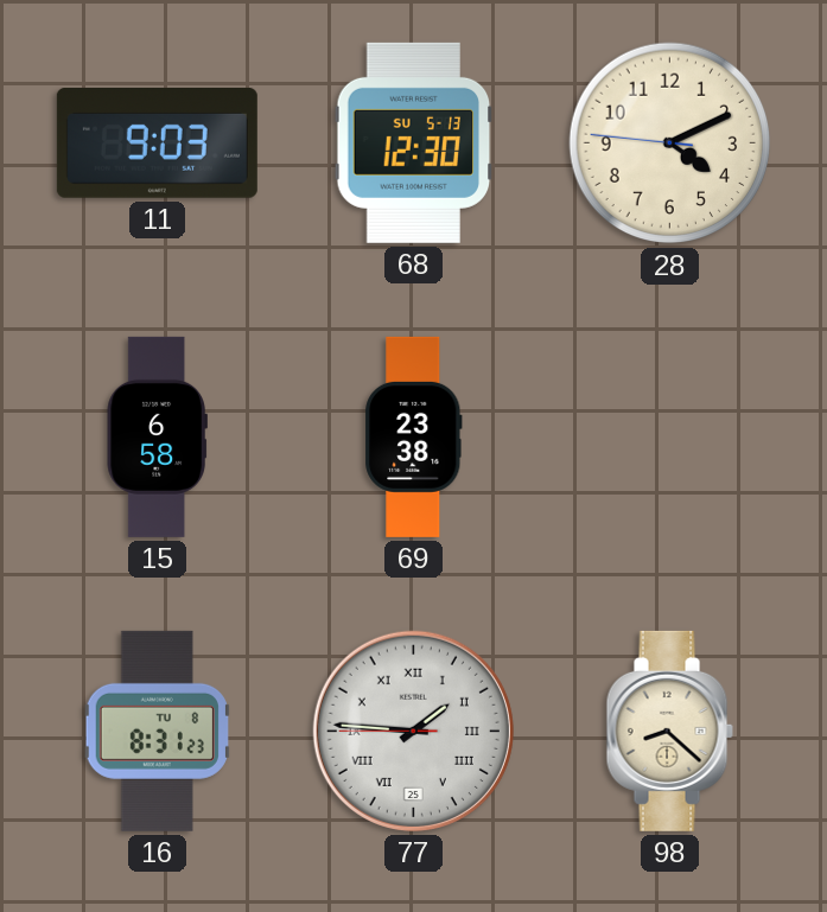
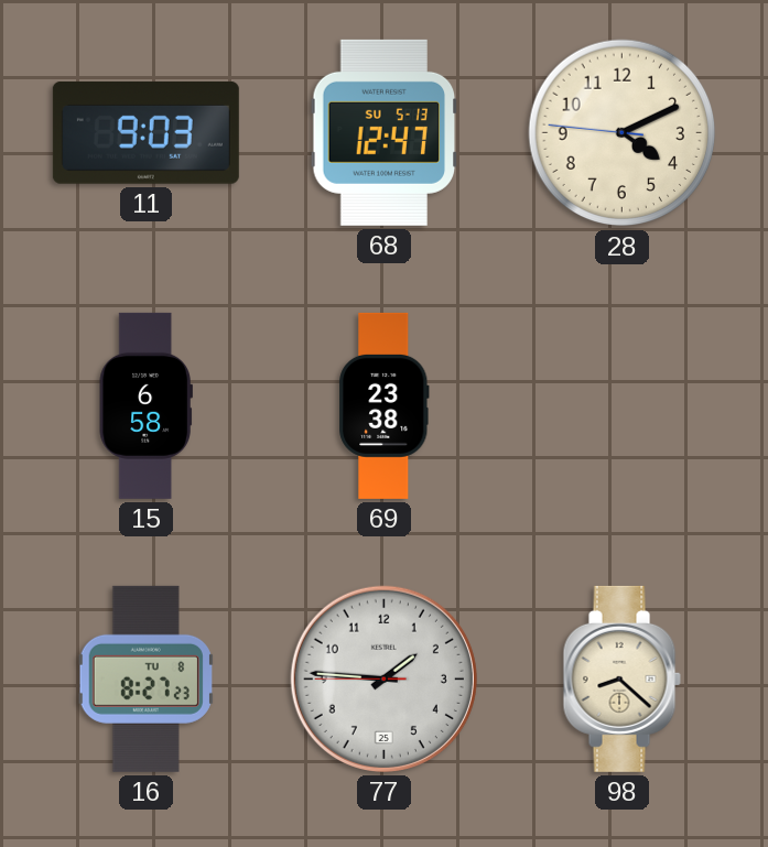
68: 12:30 -> 12:47 (385, 132)
16: 8:31 -> 8:27 (145, 678)
77 numerals: Roman -> Arabic (383, 678)
